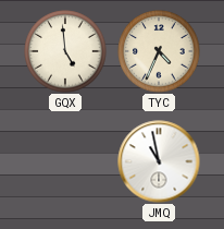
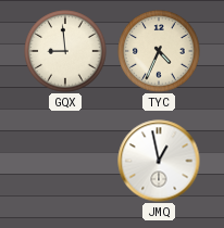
GQX: 4:59 -> 8:59 (65, 51)
JMQ: 10:58 -> 12:58 (159, 161)
